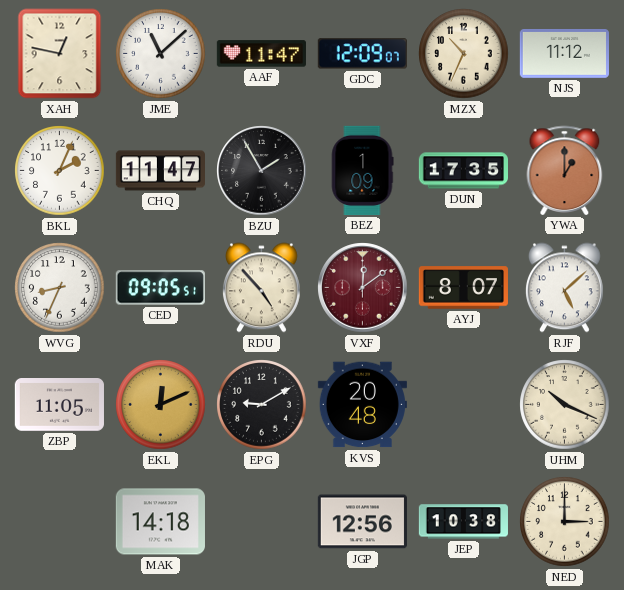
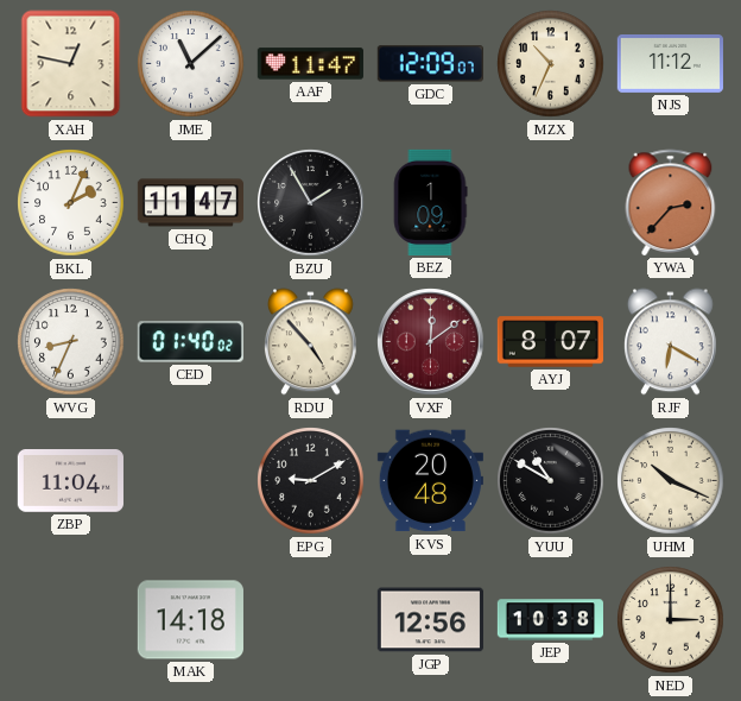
DUN: 17:35 -> none (463, 171)
YWA: 1:00 -> 2:37 (671, 202)
CED: 09:05 -> 01:40 (190, 342)
RJF: 5:08 -> 6:20 (670, 342)
ZBP: 11:05 -> 11:04 (70, 481)
EKL: 12:11 -> none (161, 405)
YUU: none -> 10:50 (551, 481)
